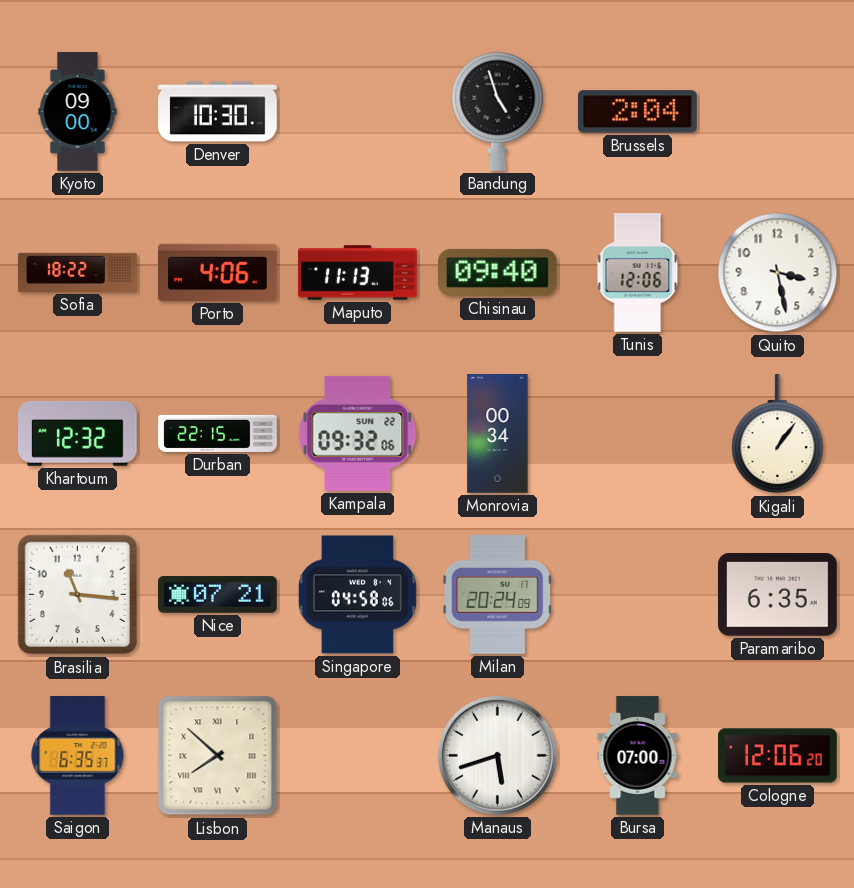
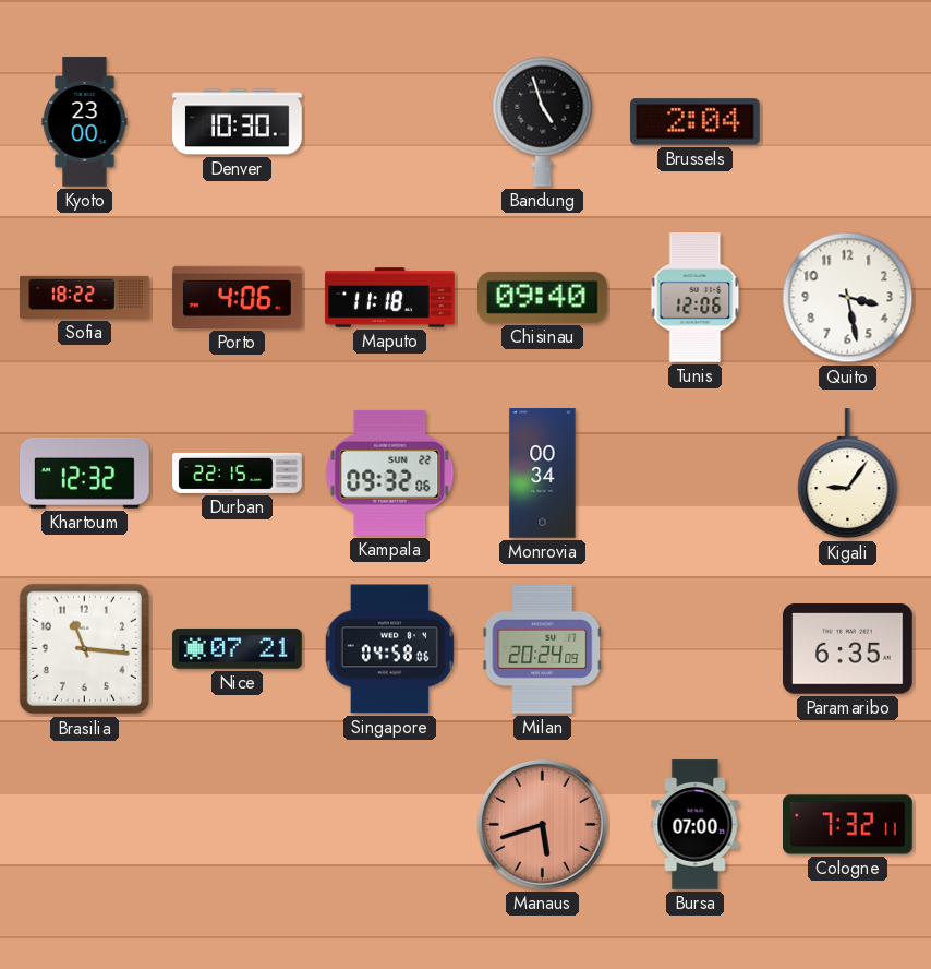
Kyoto: 09:00 -> 23:00 (85, 122)
Maputo: 11:13 -> 11:18 (390, 298)
Kigali: 1:06 -> 9:06 (848, 474)
Saigon: 6:35 -> none (78, 756)
Lisbon: 7:52 -> none (218, 756)
Manaus dial: white -> salmon (543, 825)
Cologne: 12:06 -> 7:32 (848, 825)
